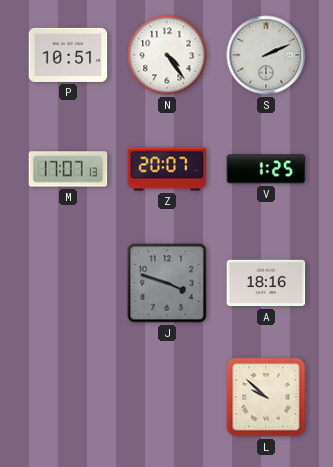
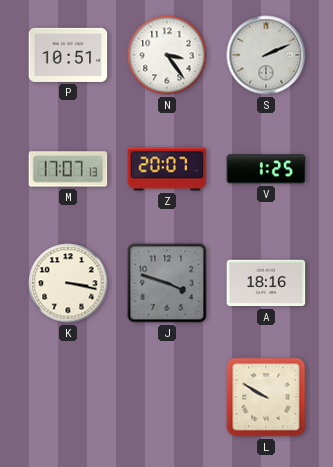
N: 4:24 -> 3:24 (167, 55)
K: none -> 3:17 (68, 283)
L: 9:52 -> 9:50 (266, 397)
